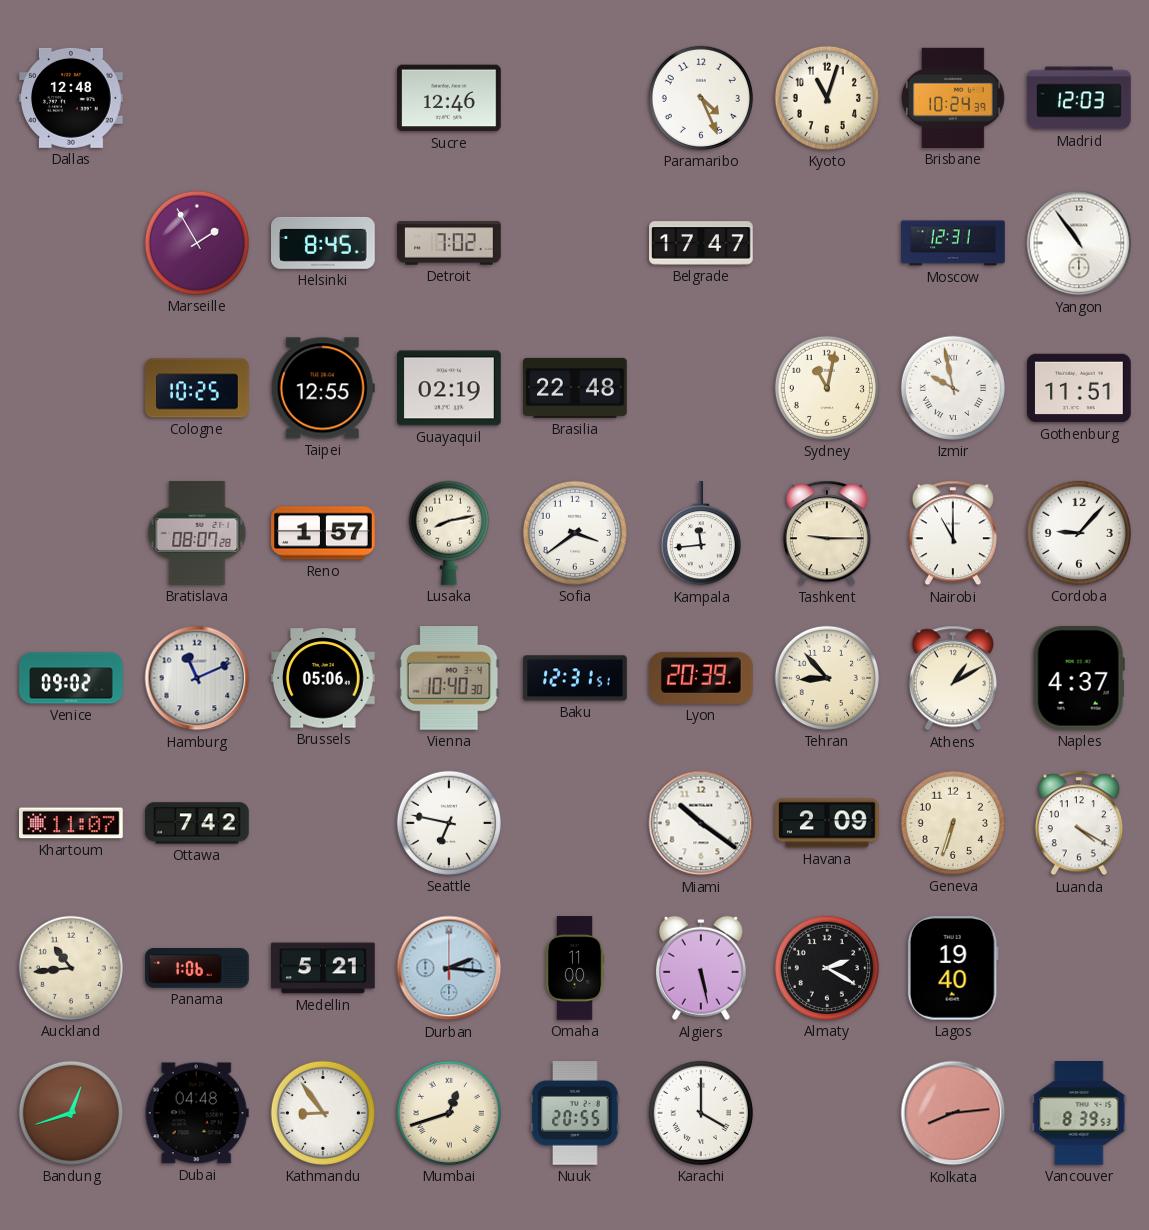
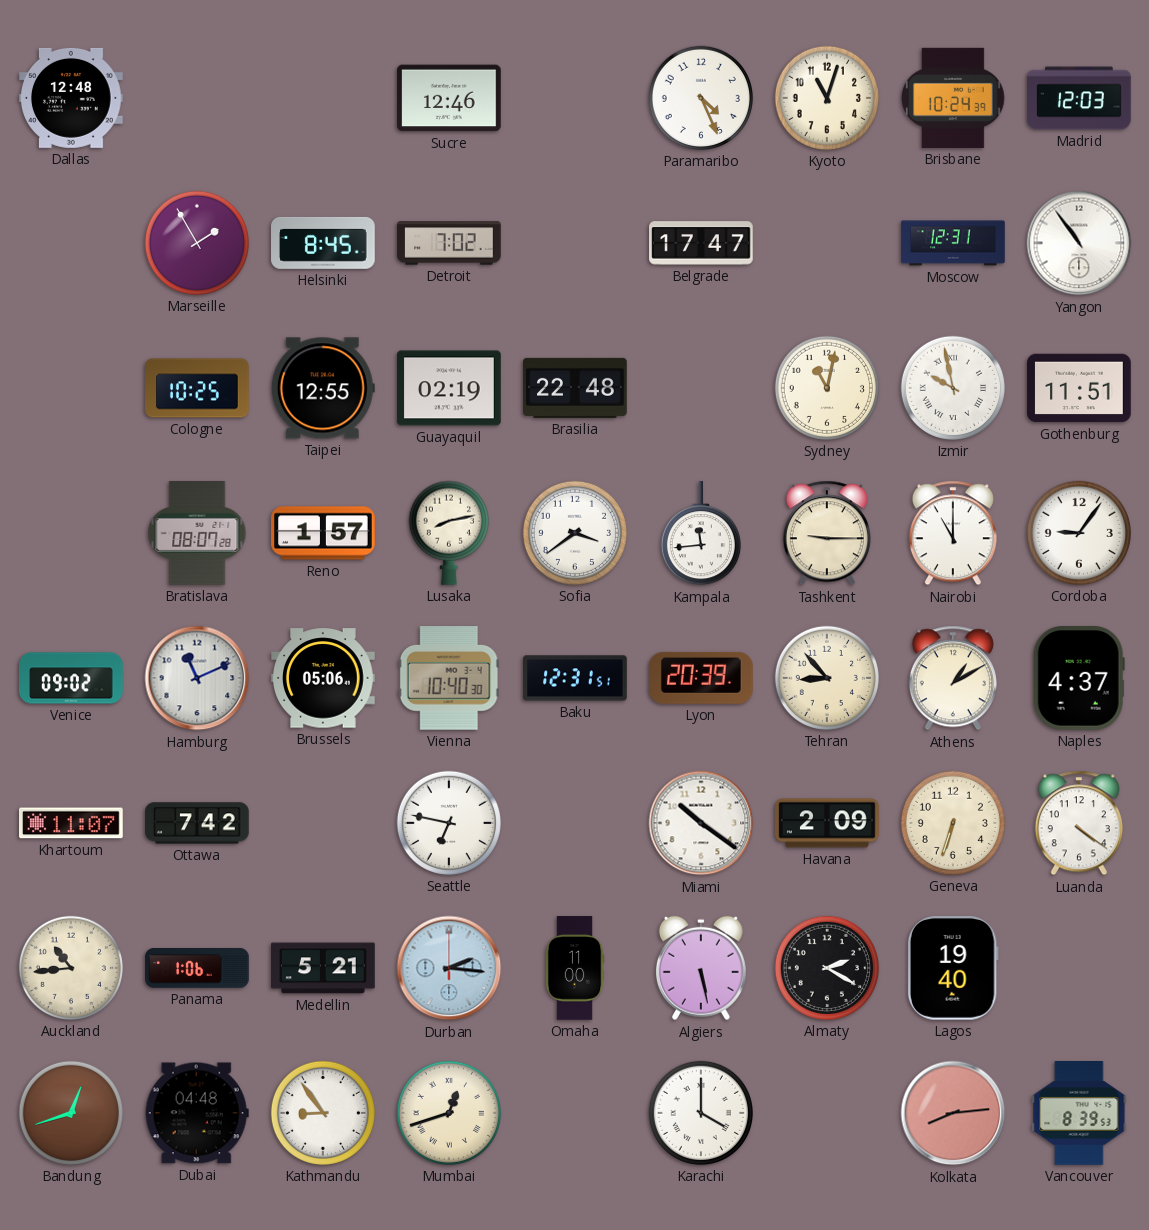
Cordoba: 9:07 -> 9:06 (1079, 533)
Luanda: 4:20 -> 4:21 (1079, 823)
Nuuk: 20:55 -> none (575, 1114)
